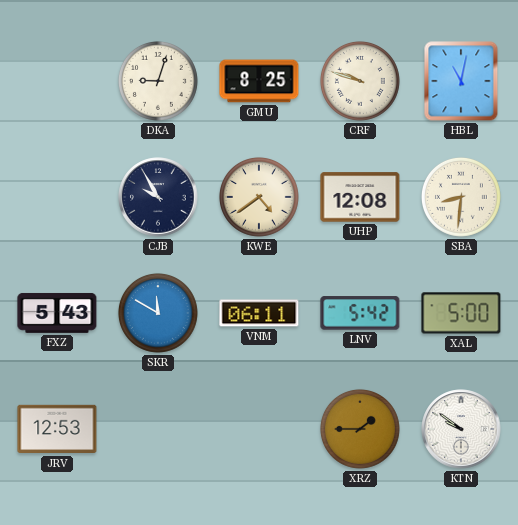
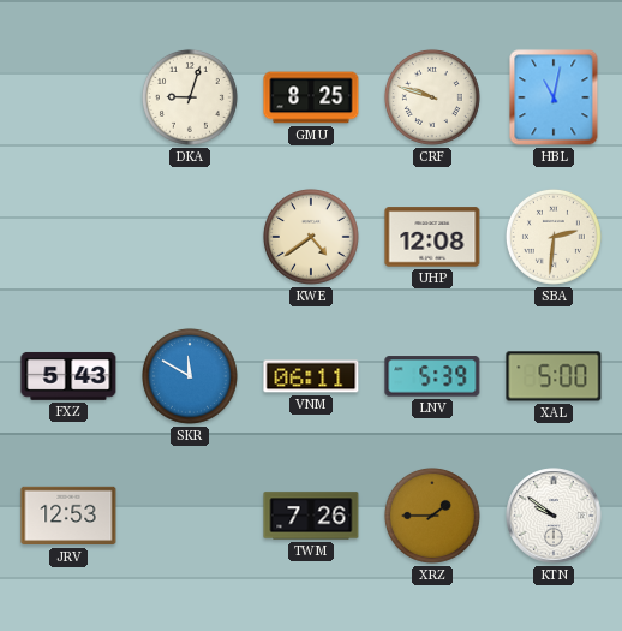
CJB: 9:55 -> none (158, 197)
SBA: 8:31 -> 2:31 (554, 237)
LNV: 5:42 -> 5:39 (432, 376)
TWM: none -> 7:26 (311, 516)
